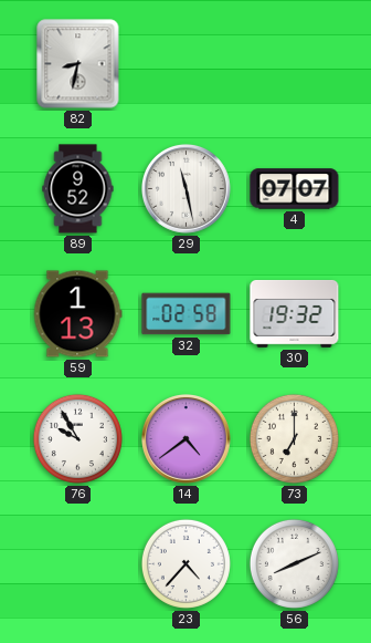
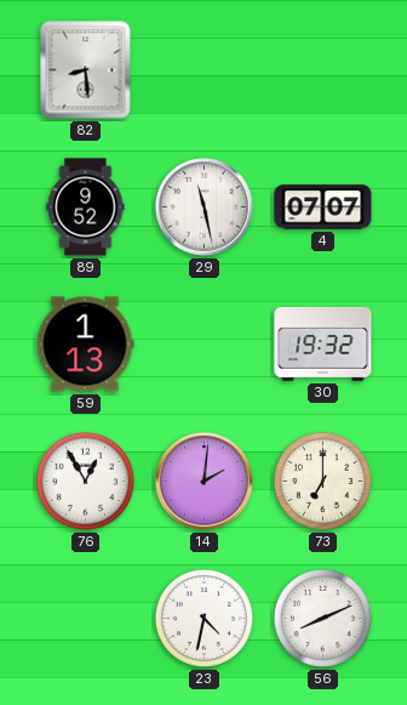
82: 8:32 -> 8:29 (86, 70)
32: 02:58 -> none (187, 314)
76: 9:55 -> 12:55 (85, 481)
14: 4:39 -> 2:01 (205, 482)
23: 4:37 -> 4:32 (203, 618)
